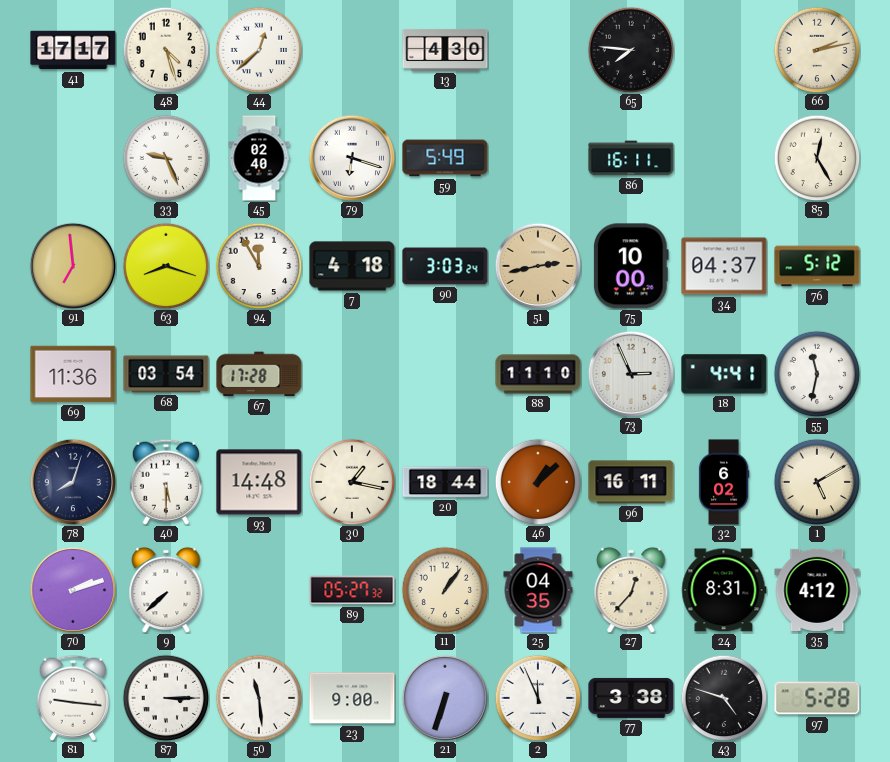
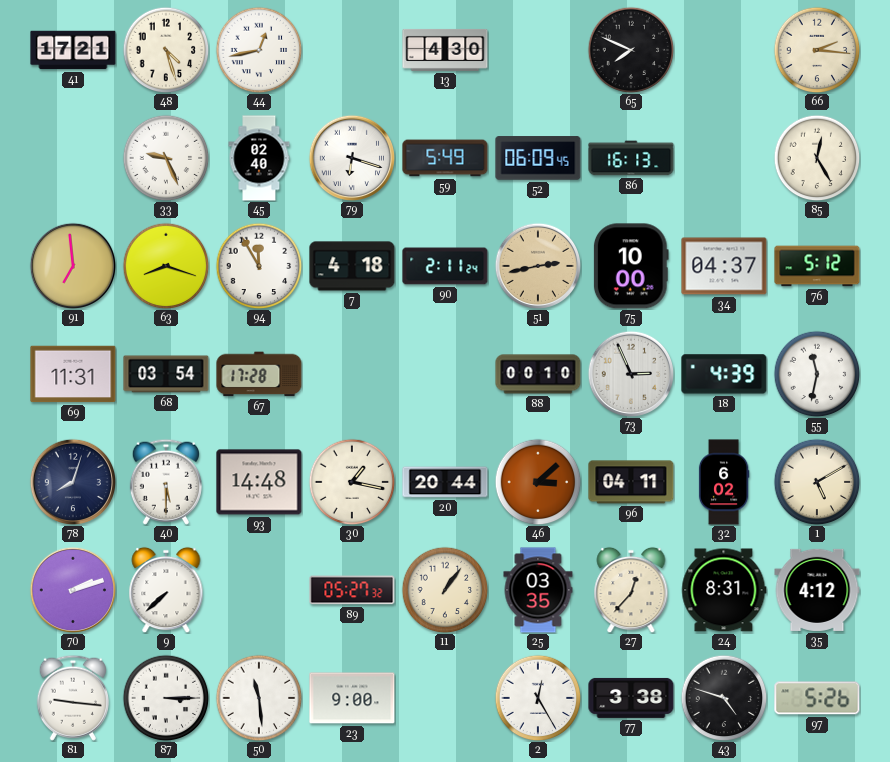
41: 17:17 -> 17:21 (73, 50)
44: 12:38 -> 12:43 (259, 50)
65: 7:46 -> 7:49 (631, 50)
66: 2:13 -> 2:16 (817, 50)
52: none -> 06:09 (538, 158)
86: 16:11 -> 16:13 (631, 158)
90: 3:03 -> 2:11 (445, 266)
69: 11:36 -> 11:31 (73, 374)
88: 11:10 -> 00:10 (538, 374)
18: 4:41 -> 4:39 (724, 374)
20: 18:44 -> 20:44 (445, 482)
46: 1:08 -> 3:08 (538, 482)
96: 16:11 -> 04:11 (631, 482)
25: 04:35 -> 03:35 (538, 590)
21: 6:33 -> none (444, 697)
2: 11:56 -> 12:25 (538, 698)
97: 5:28 -> 5:26 (817, 698)
